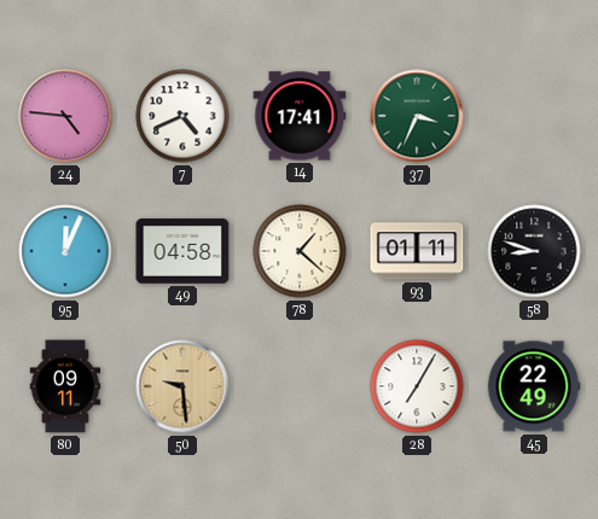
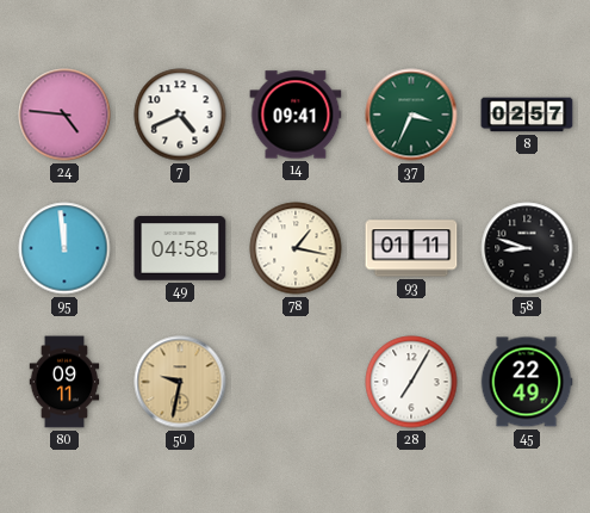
14: 17:41 -> 09:41 (296, 115)
8: none -> 02:57 (527, 115)
95: 12:04 -> 11:59 (64, 248)
78: 1:22 -> 1:17 (296, 248)
50: 9:29 -> 9:32 (180, 382)
